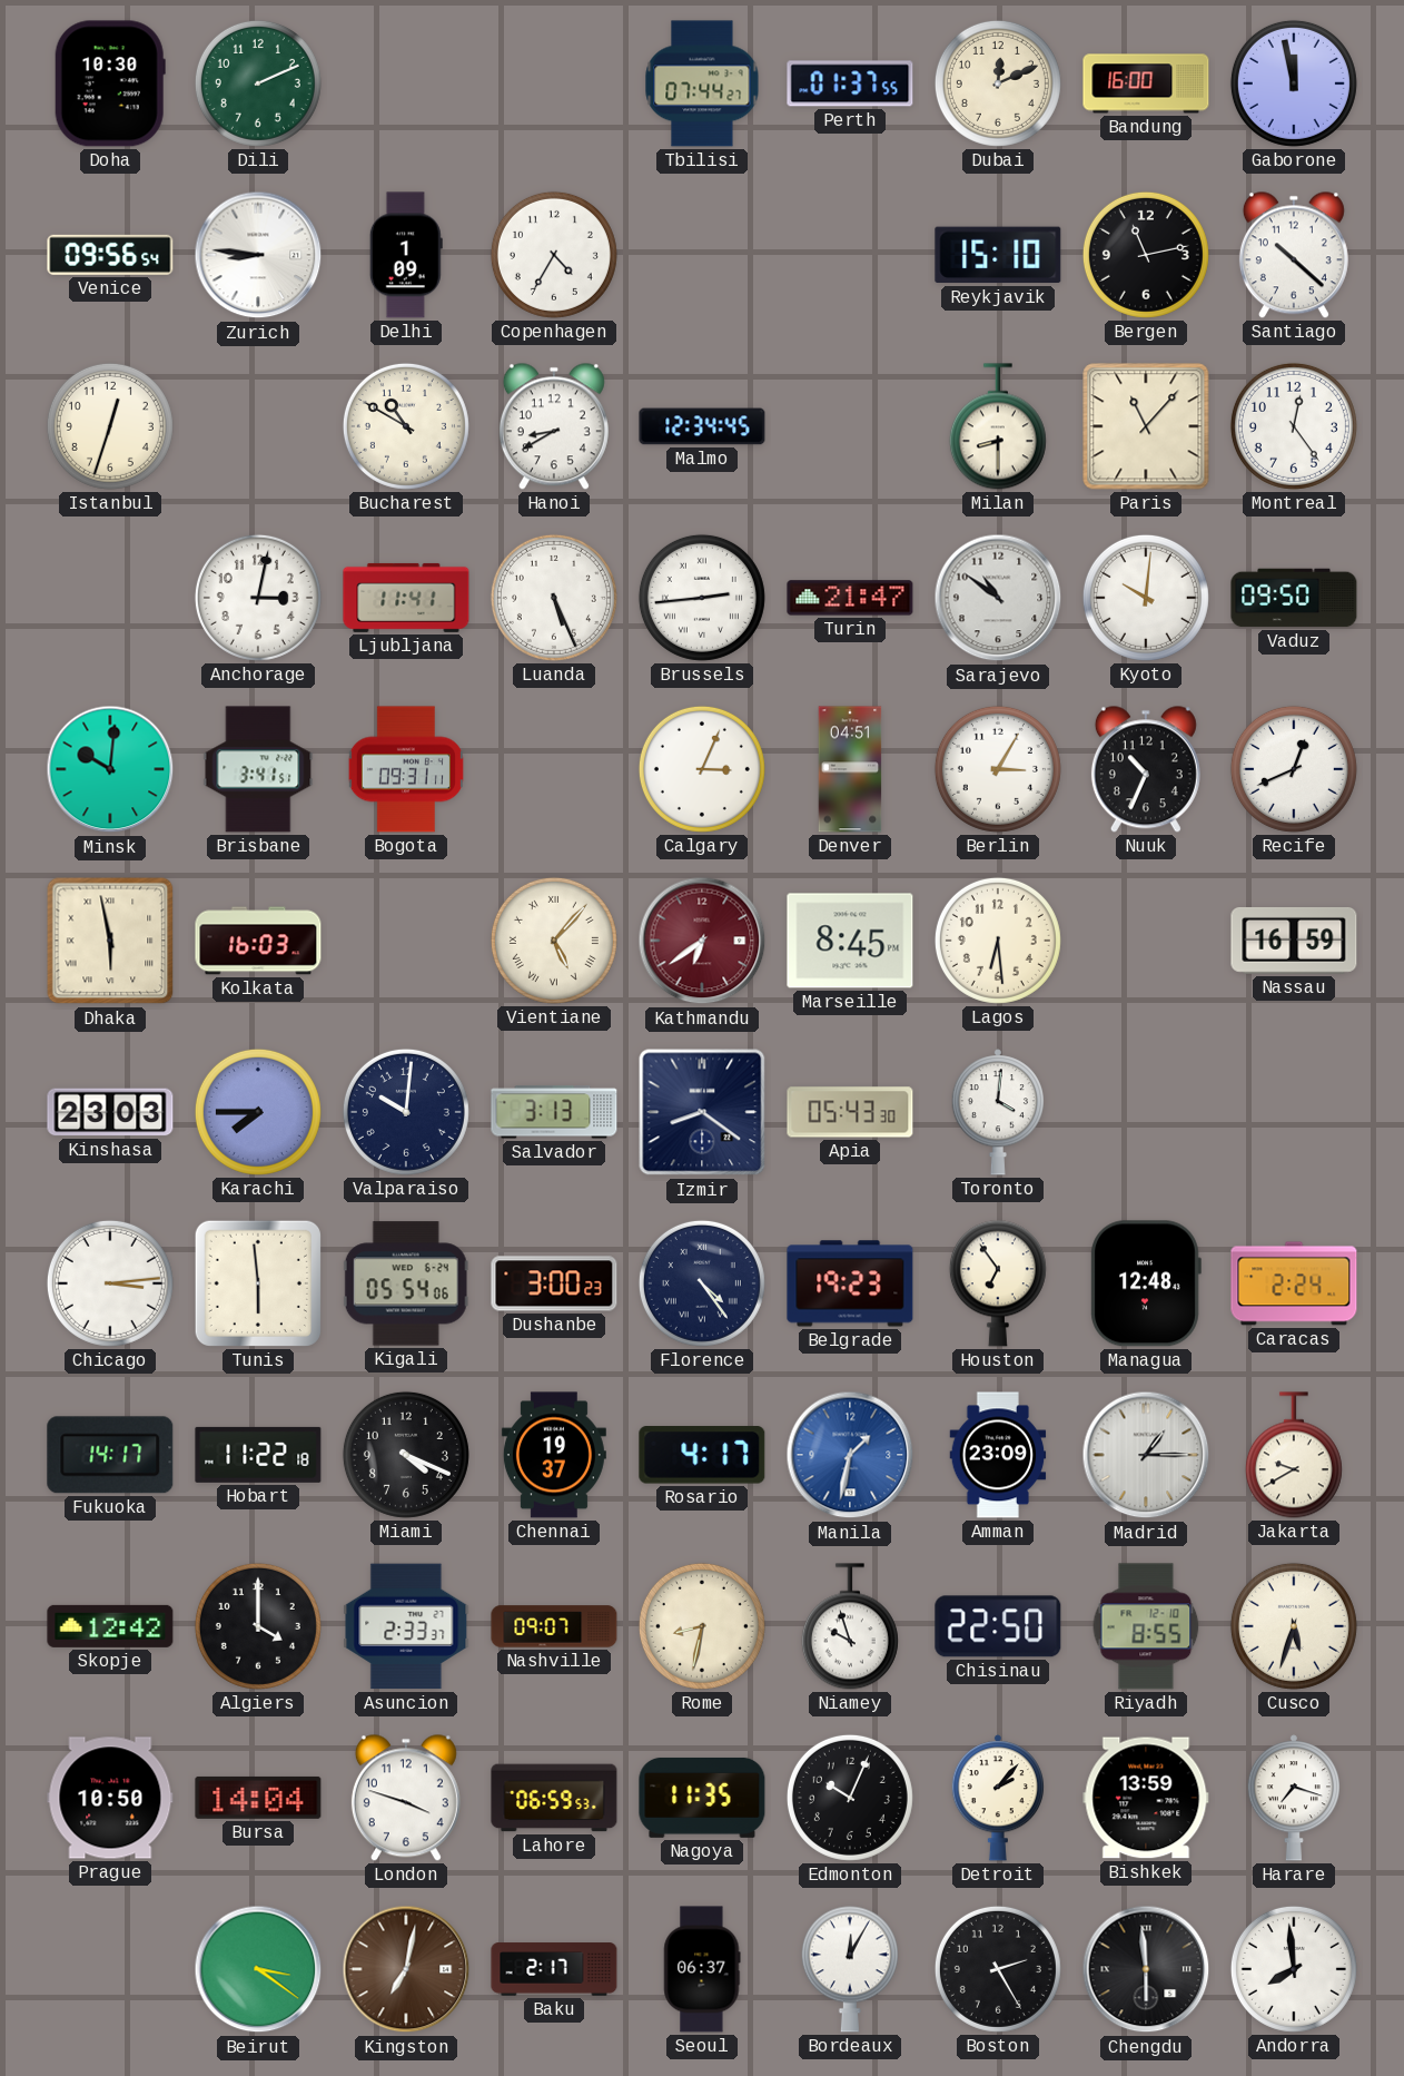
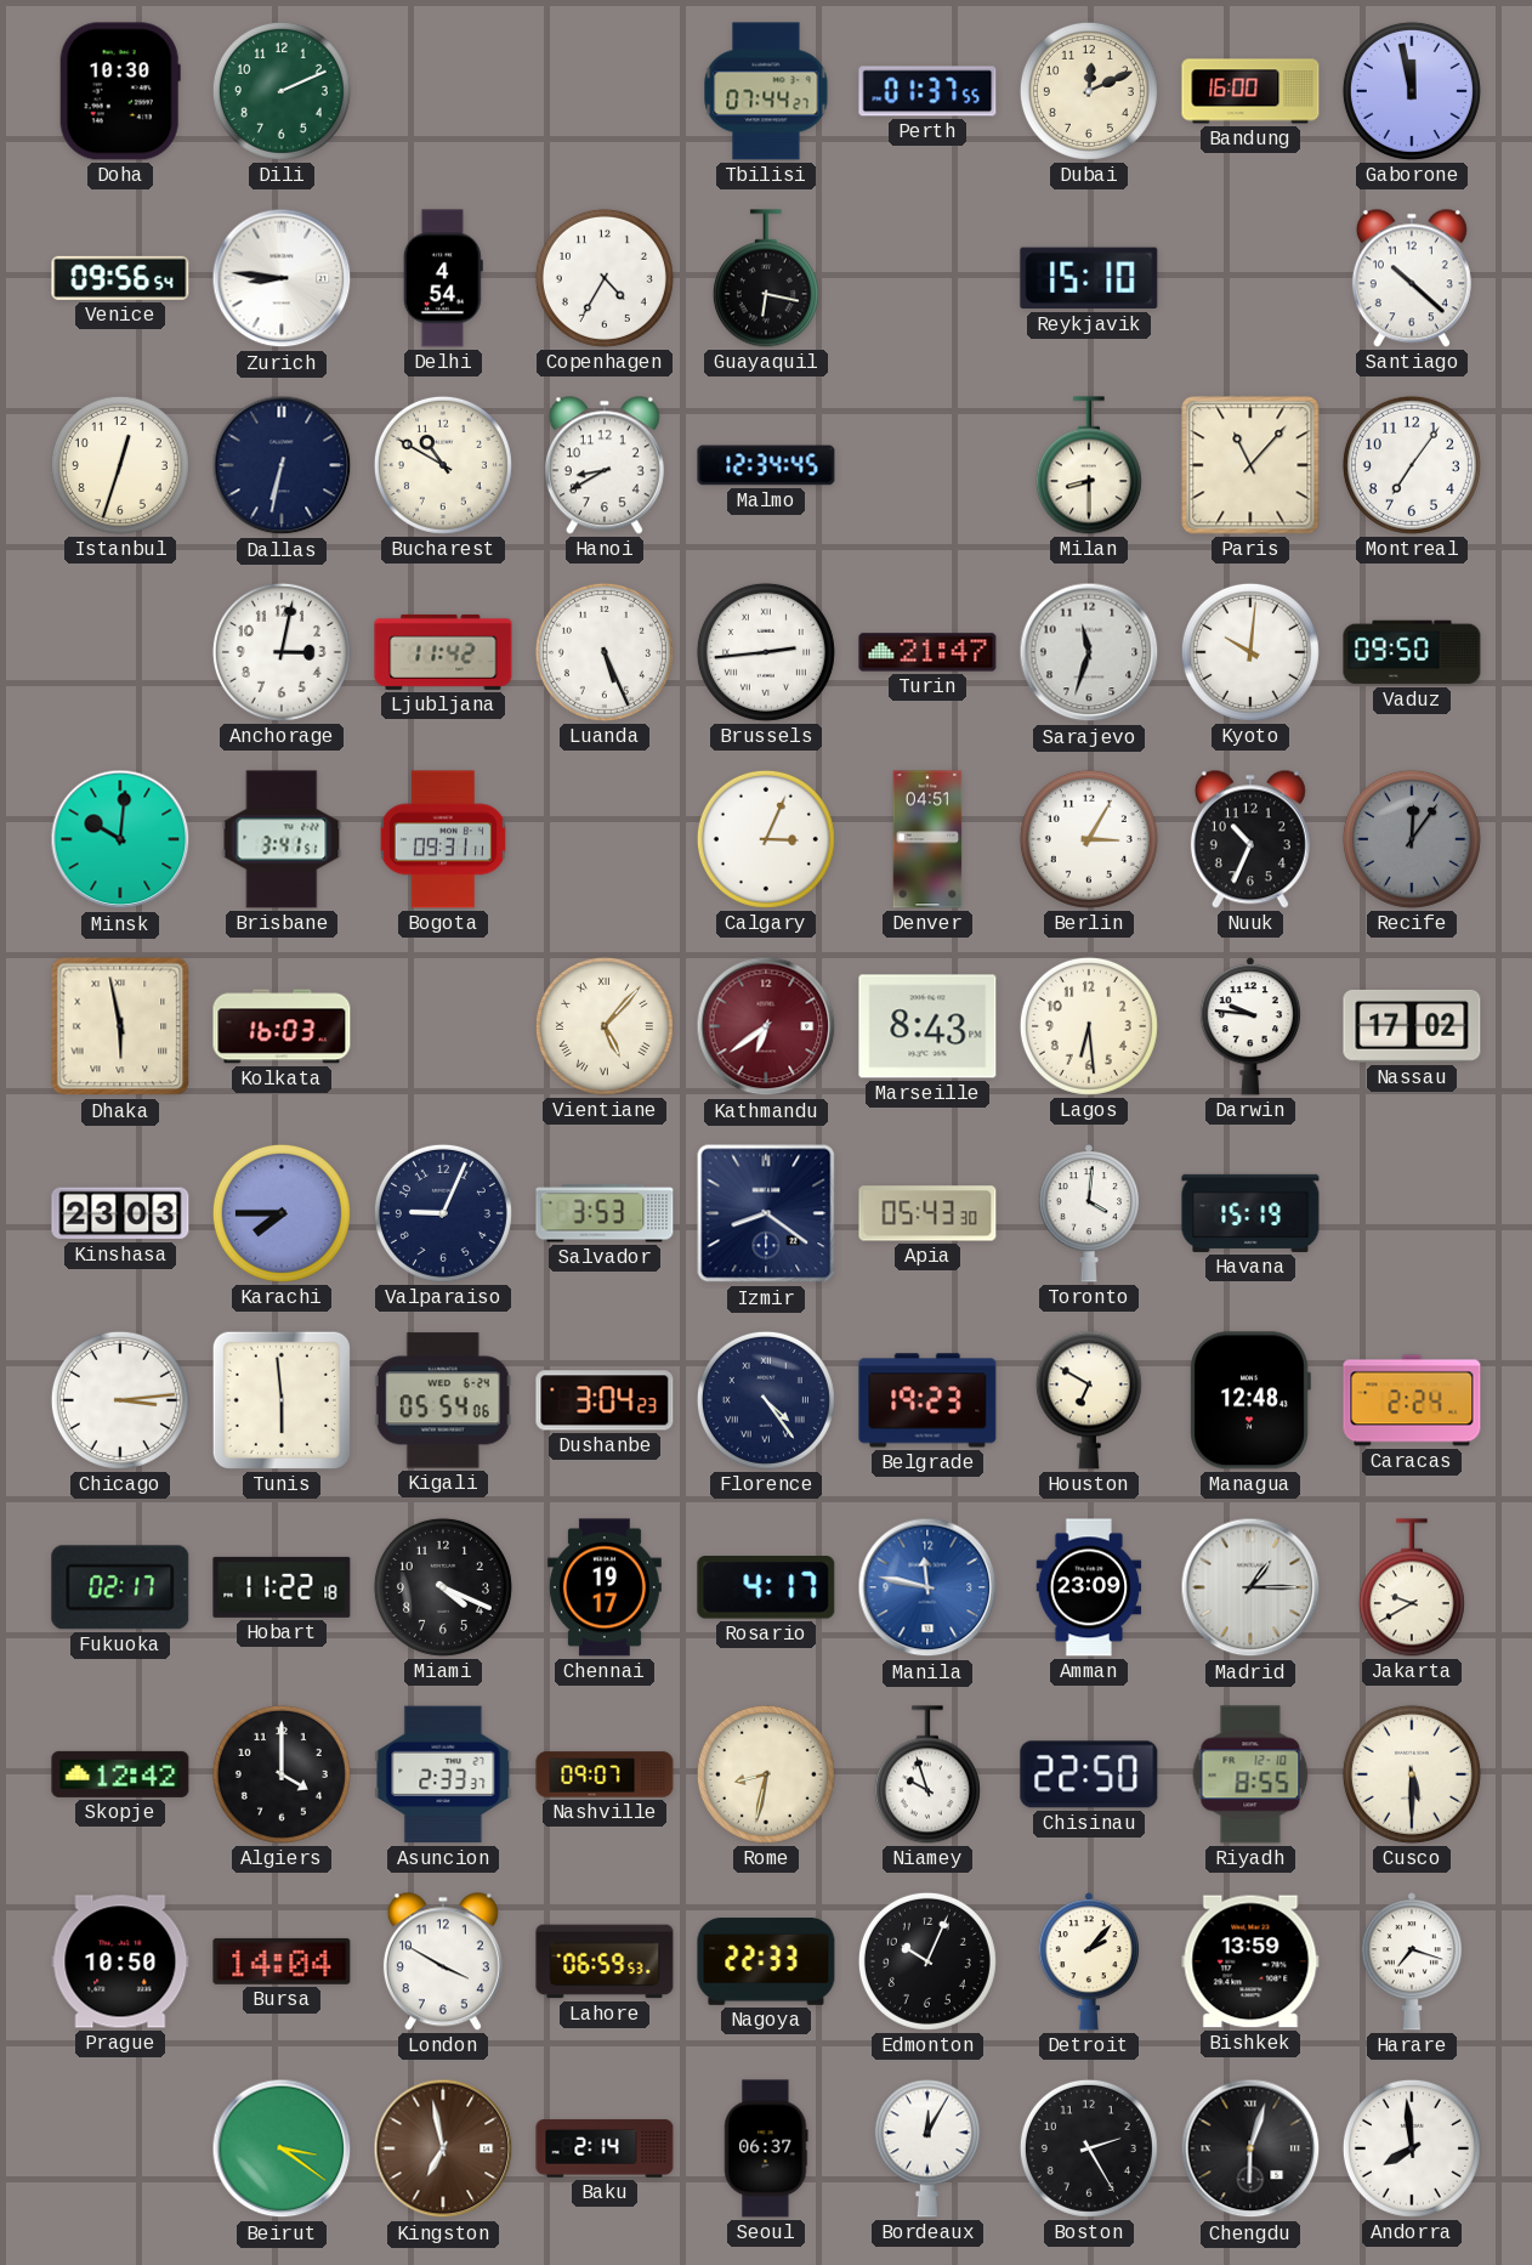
Delhi: 1:09 -> 4:54 (443, 278)
Guayaquil: none -> 6:17 (766, 278)
Bergen: 11:13 -> none (1146, 255)
Dallas: none -> 6:32 (282, 465)
Montreal: 12:24 -> 7:06 (1412, 465)
Ljubljana: 11:41 -> 11:42 (443, 652)
Sarajevo: 10:51 -> 11:33 (1089, 652)
Recife: 12:41 -> 12:06 (1412, 839)
Recife dial: white -> grey (1412, 839)
Marseille: 8:45 -> 8:43 (927, 1026)
Darwin: none -> 9:46 (1249, 1026)
Nassau: 16:59 -> 17:02 (1412, 1026)
Valparaiso: 10:01 -> 9:04 (443, 1213)
Salvador: 3:13 -> 3:53 (605, 1213)
Havana: none -> 15:19 (1250, 1213)
Dushanbe: 3:00 -> 3:04 (605, 1400)
Houston: 6:54 -> 6:50 (1089, 1400)
Fukuoka: 14:17 -> 02:17 (120, 1587)
Chennai: 19:37 -> 19:17 (605, 1587)
Manila: 1:32 -> 11:47 (927, 1587)
Cusco: 5:33 -> 5:30 (1412, 1774)
London: 3:48 -> 3:50 (443, 1961)
Nagoya: 11:35 -> 22:33 (766, 1961)
Kingston: 7:02 -> 6:58 (443, 2148)
Baku: 2:17 -> 2:14 (605, 2148)
Chengdu: 5:59 -> 6:03 (1250, 2148)
